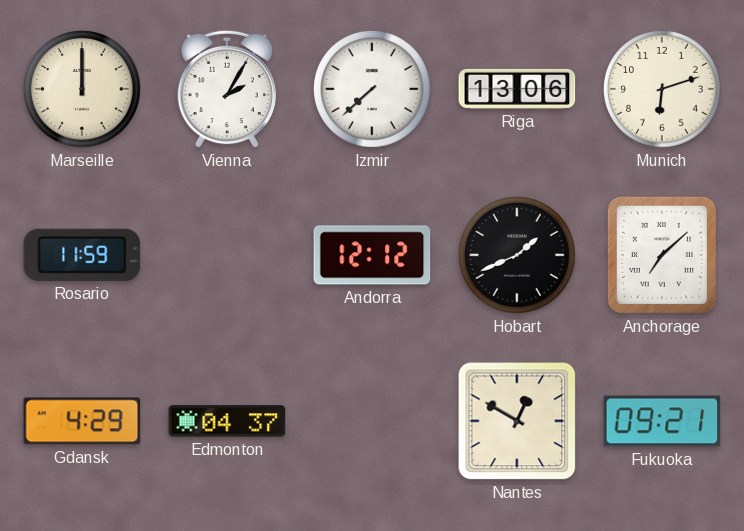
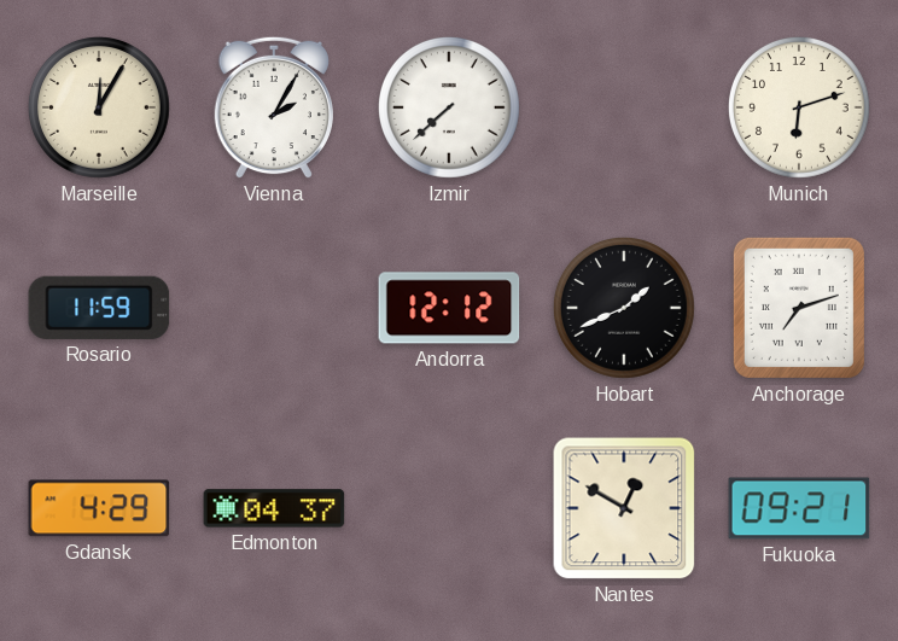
Marseille: 12:00 -> 12:05 (100, 109)
Riga: 13:06 -> none (517, 89)
Anchorage: 7:08 -> 7:12 (799, 308)
